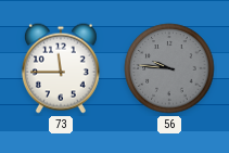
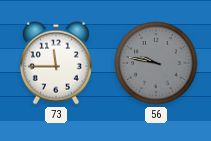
56: 9:46 -> 9:47 (156, 63)
